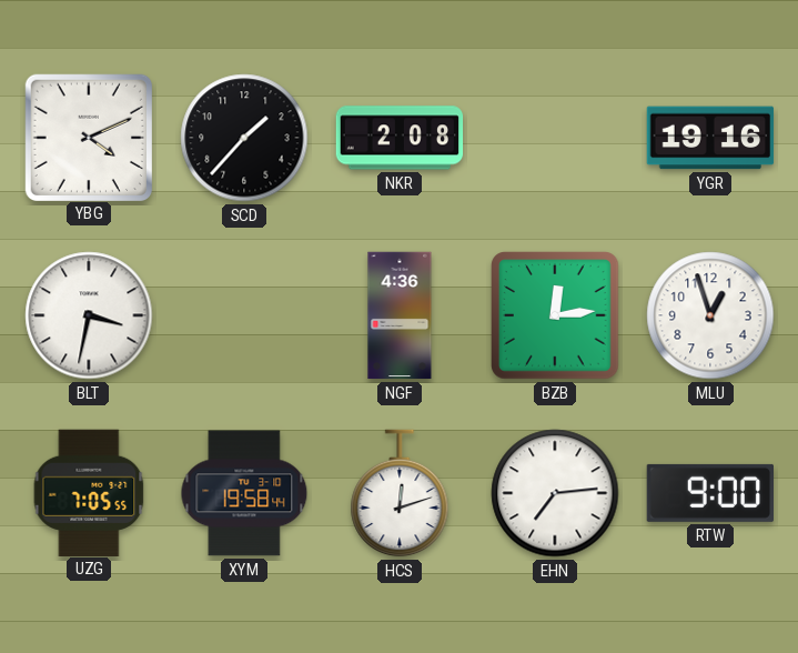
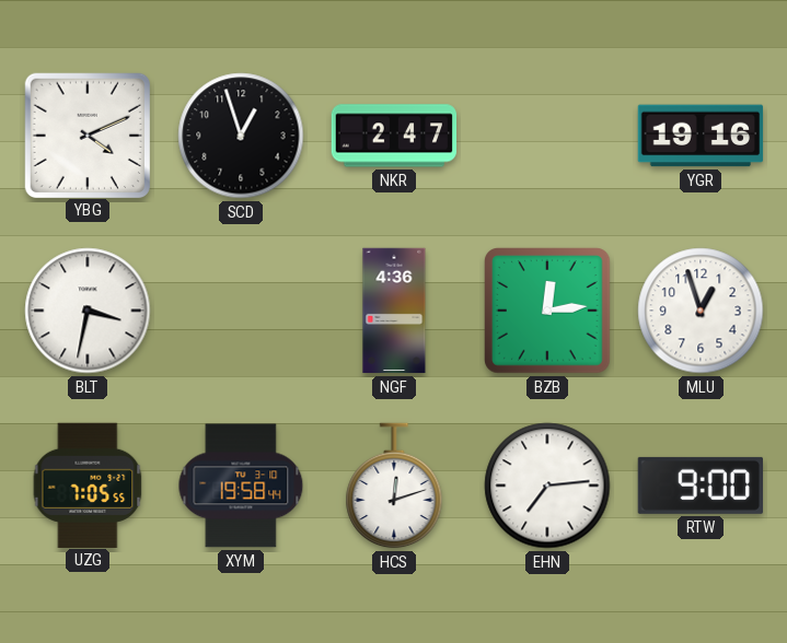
SCD: 1:37 -> 12:57 (241, 136)
NKR: 2:08 -> 2:47 (394, 136)
